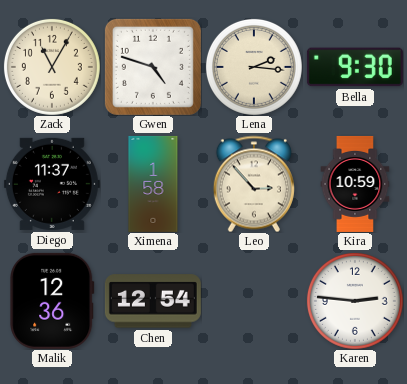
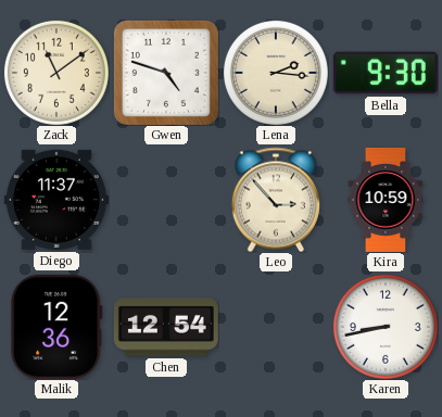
Zack: 11:05 -> 11:09 (56, 73)
Ximena: 1:58 -> none (153, 184)
Karen: 2:46 -> 8:43 (386, 327)
